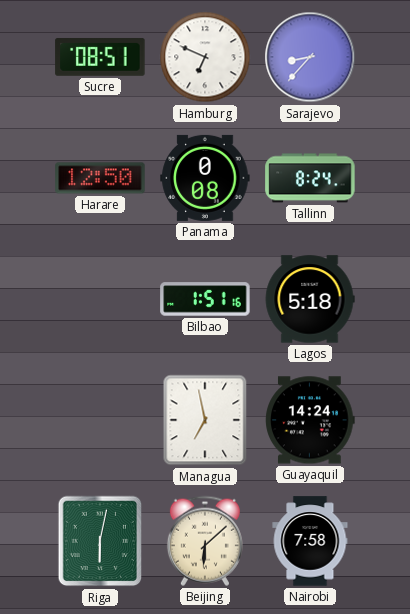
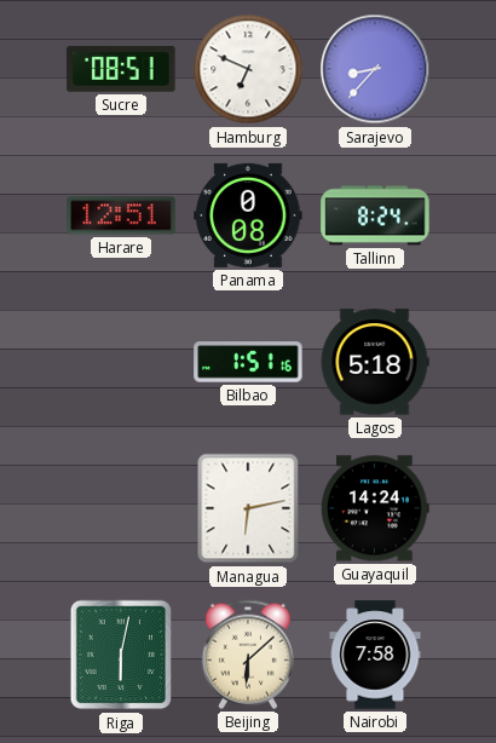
Harare: 12:50 -> 12:51 (121, 215)
Managua: 6:58 -> 6:13 (248, 508)
